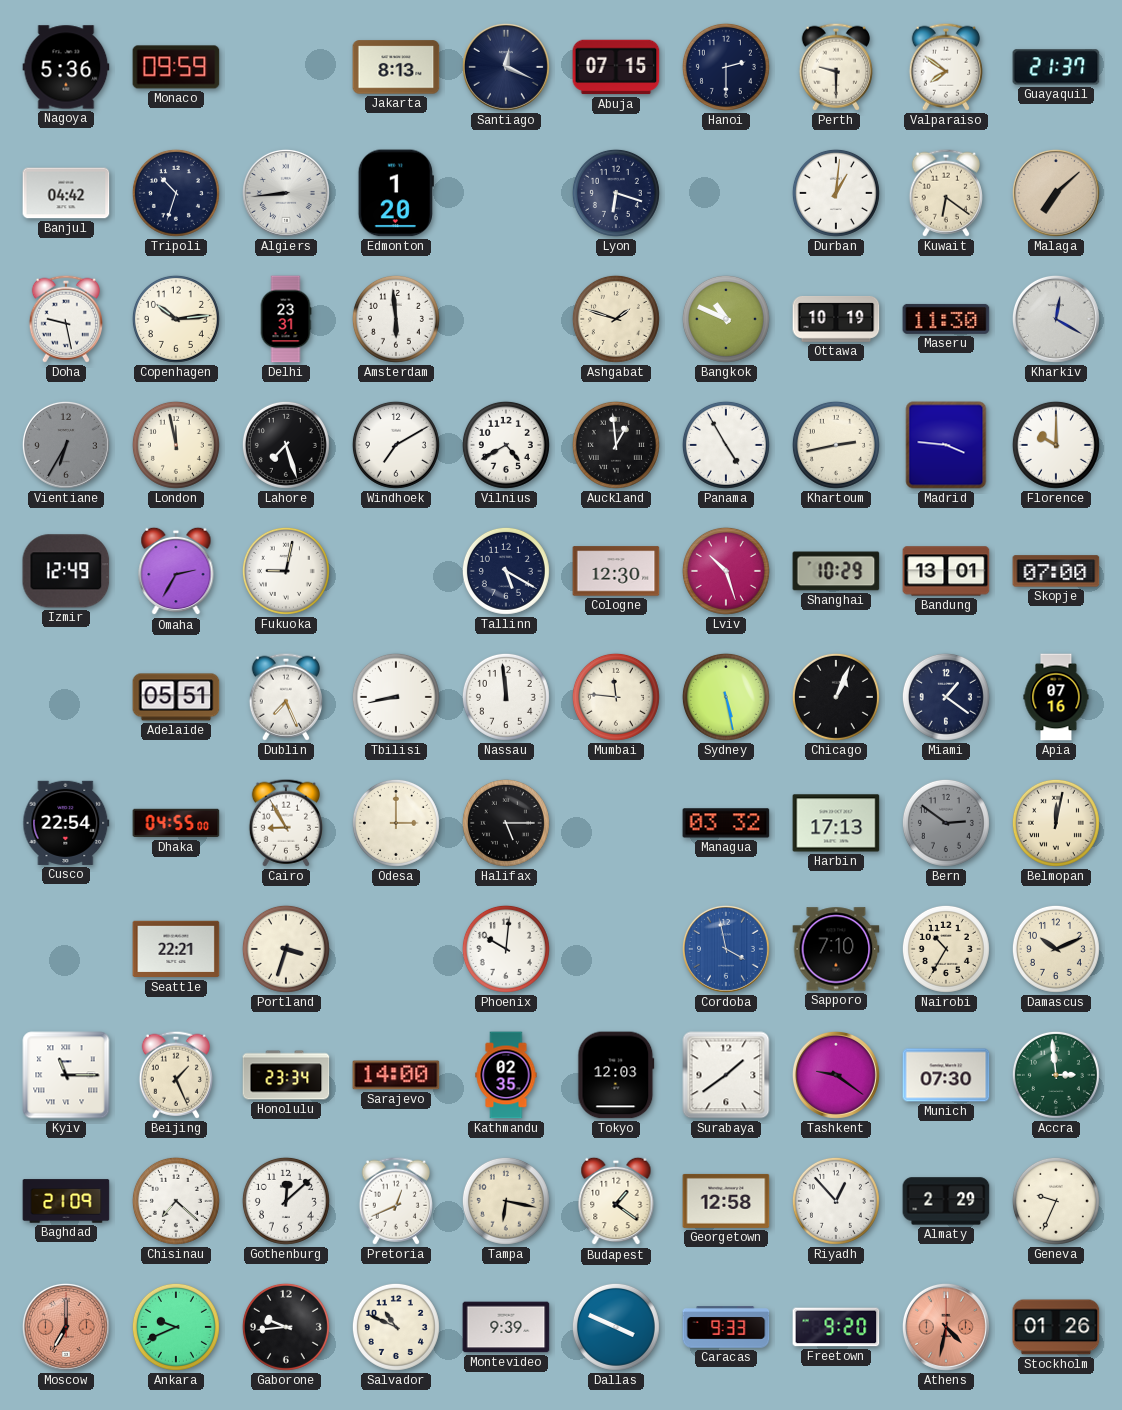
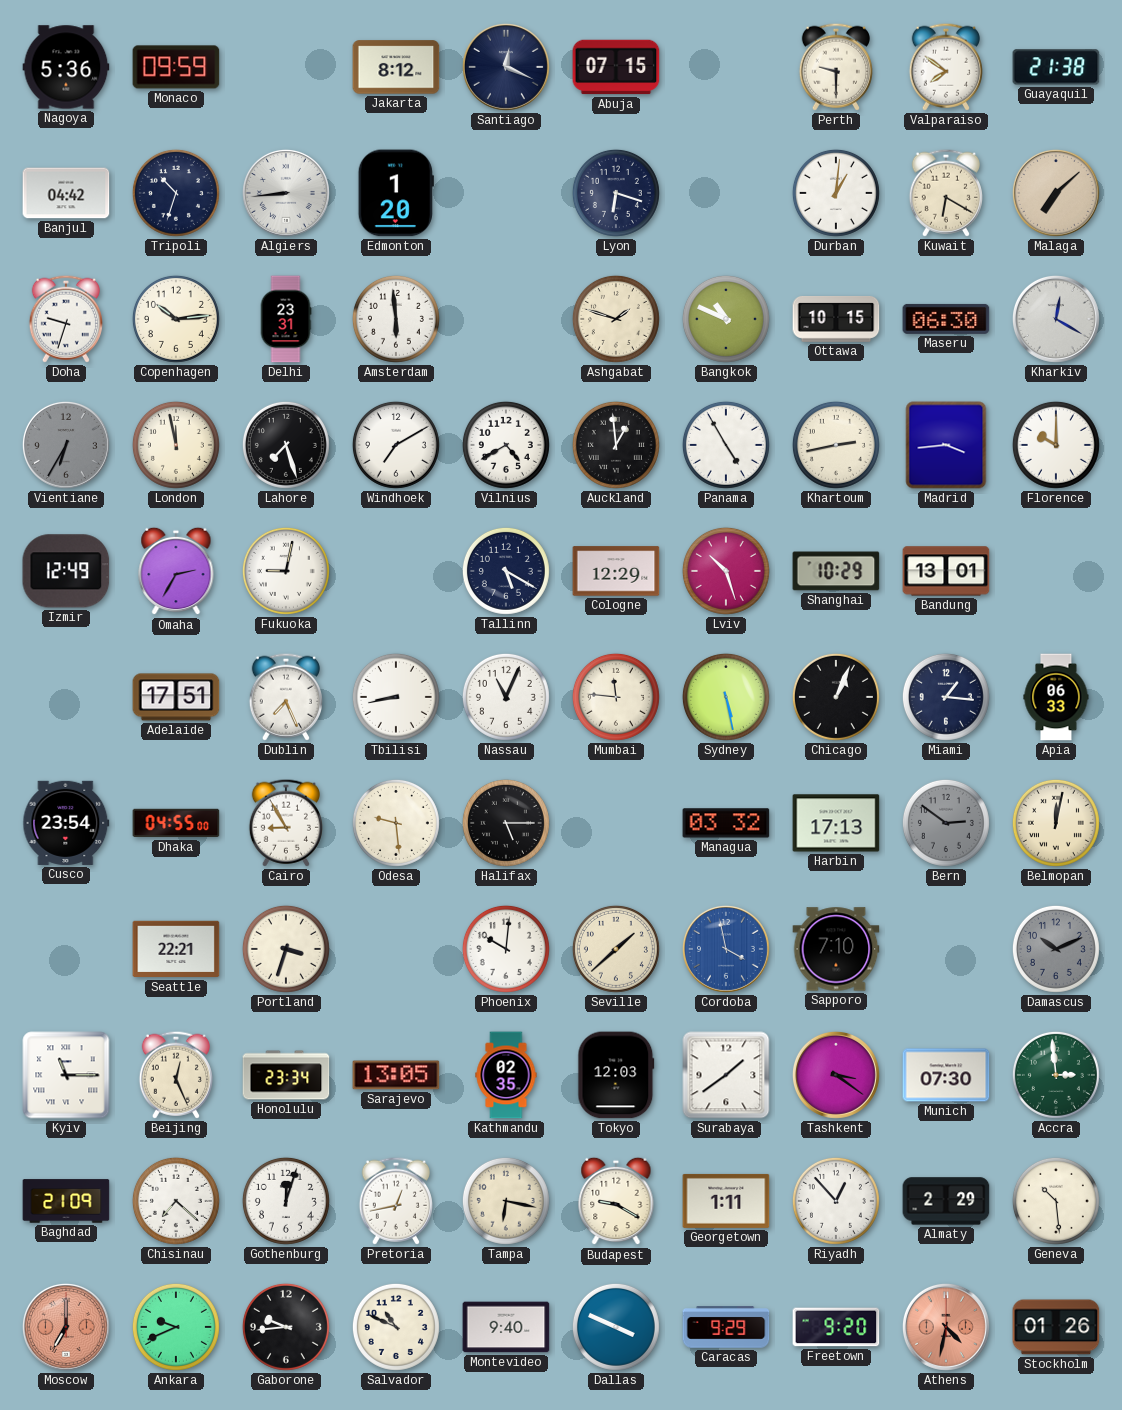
Jakarta: 8:13 -> 8:12 (396, 67)
Hanoi: 2:30 -> none (726, 67)
Guayaquil: 21:37 -> 21:38 (1056, 67)
Kuwait: 6:21 -> 6:20 (946, 193)
Doha: 9:28 -> 9:33 (66, 319)
Ottawa: 10:19 -> 10:15 (836, 319)
Maseru: 11:30 -> 06:30 (946, 319)
Madrid: 3:46 -> 3:44 (946, 445)
Cologne: 12:30 -> 12:29 (616, 571)
Skopje: 07:00 -> none (1056, 571)
Adelaide: 05:51 -> 17:51 (176, 697)
Nassau: 11:59 -> 11:04 (506, 697)
Miami: 1:21 -> 1:16 (946, 697)
Apia: 07:16 -> 06:33 (1056, 697)
Cusco: 22:54 -> 23:54 (66, 823)
Odesa: 3:00 -> 9:29 (396, 823)
Seville: none -> 1:38 (616, 949)
Nairobi: 10:35 -> none (946, 949)
Damascus dial: cream -> grey (1056, 949)
Beijing: 1:26 -> 12:26 (176, 1075)
Sarajevo: 14:00 -> 13:05 (396, 1075)
Tashkent: 9:21 -> 3:21 (836, 1075)
Gothenburg: 12:08 -> 12:03 (286, 1201)
Pretoria: 12:41 -> 12:43 (396, 1201)
Budapest: 1:21 -> 9:20 (616, 1201)
Georgetown: 12:58 -> 1:11 (726, 1201)
Geneva: 9:34 -> 10:29 (1056, 1201)
Montevideo: 9:39 -> 9:40 (506, 1327)
Caracas: 9:33 -> 9:29 (726, 1327)
